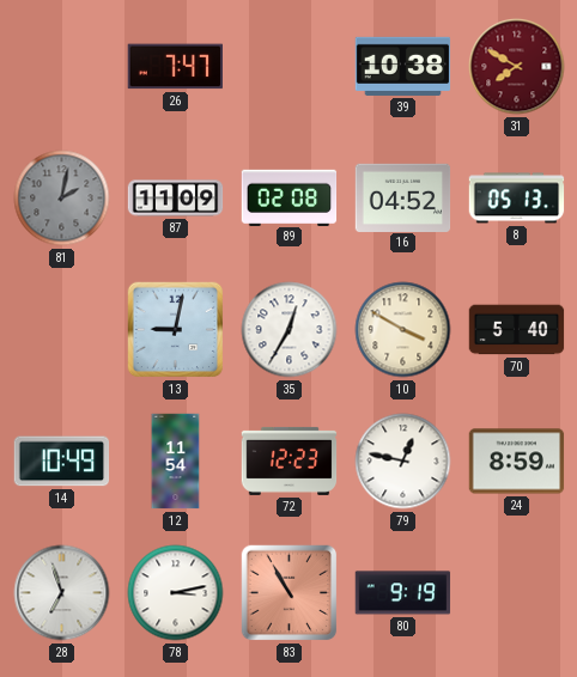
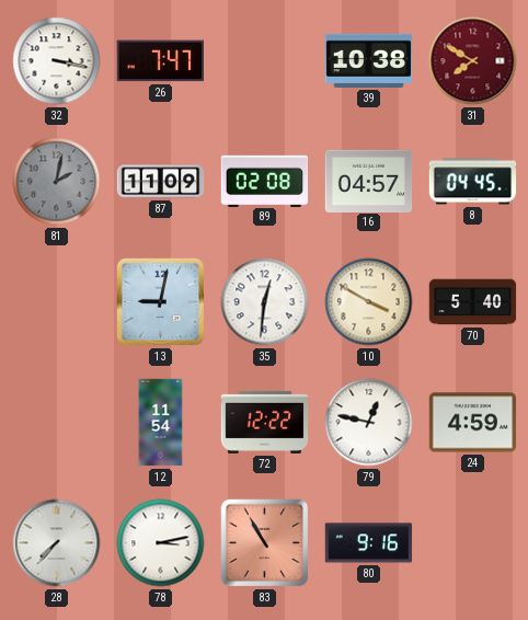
32: none -> 3:17 (57, 61)
16: 04:52 -> 04:57 (369, 181)
8: 05:13 -> 04:45 (473, 182)
35: 12:35 -> 12:31 (265, 302)
14: 10:49 -> none (62, 462)
72: 12:23 -> 12:22 (265, 422)
24: 8:59 -> 4:59 (473, 423)
28: 6:57 -> 7:37 (57, 543)
80: 9:19 -> 9:16 (369, 543)
